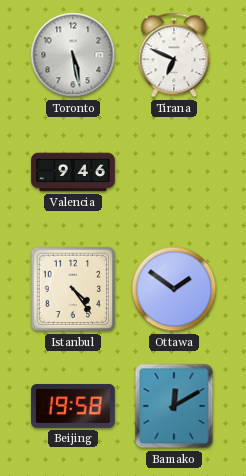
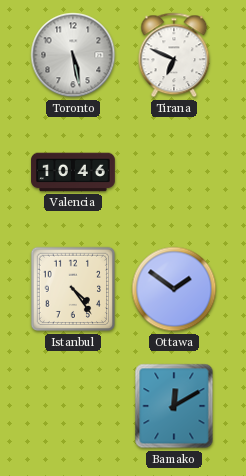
Valencia: 9:46 -> 10:46 (73, 172)
Beijing: 19:58 -> none (74, 406)
